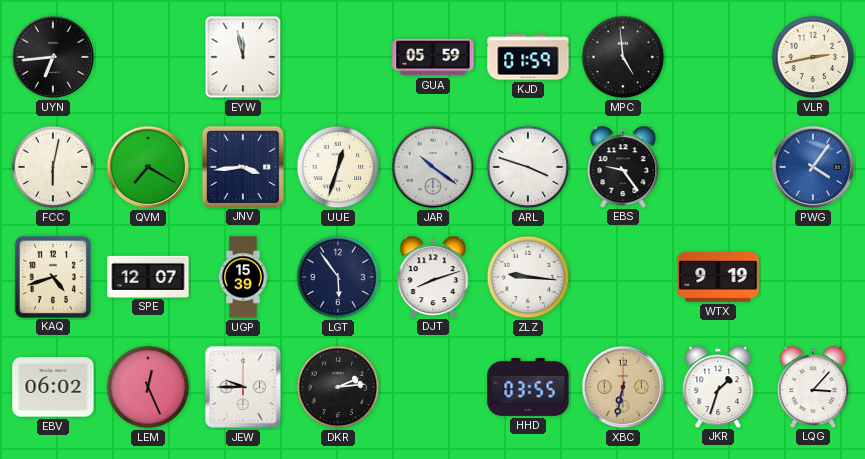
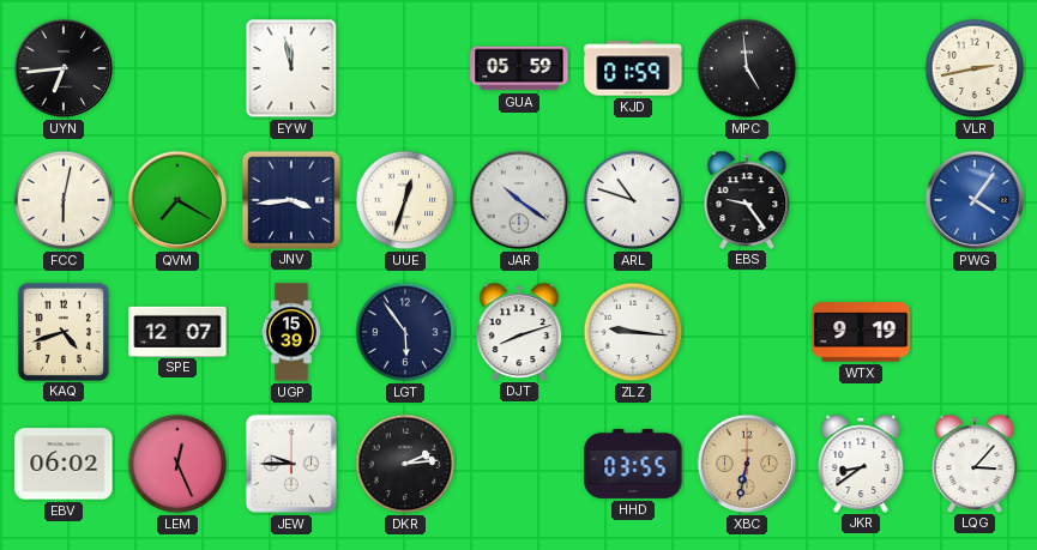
ARL: 3:48 -> 10:48 (633, 200)
JKR: 1:33 -> 8:39 (861, 463)
